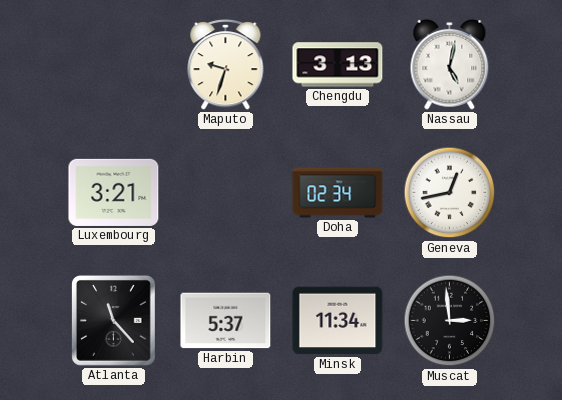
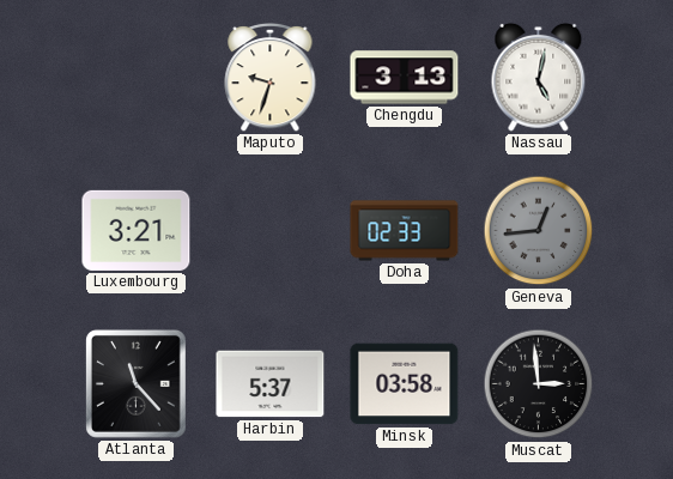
Doha: 02:34 -> 02:33 (405, 231)
Geneva: 12:43 -> 12:44 (539, 231)
Geneva dial: white -> grey (539, 231)
Minsk: 11:34 -> 03:58 (405, 384)
